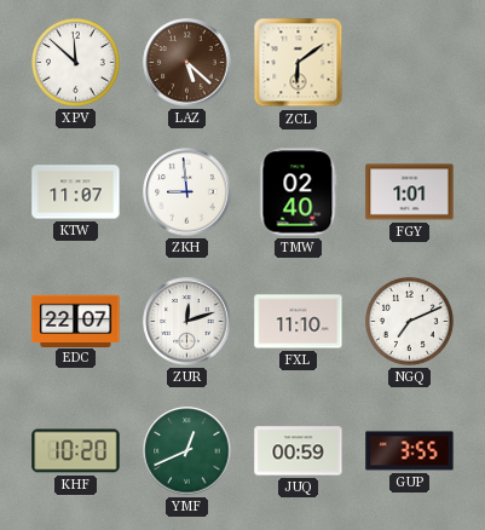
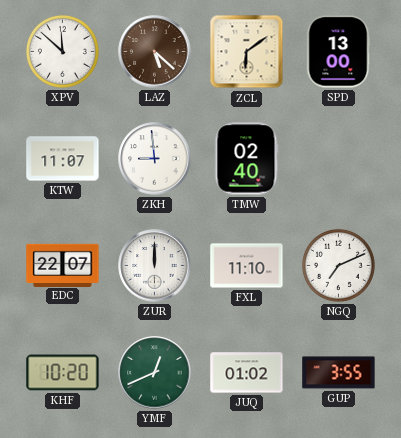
SPD: none -> 13:00 (339, 52)
FGY: 1:01 -> none (410, 192)
ZUR: 12:12 -> 12:00 (155, 266)
JUQ: 00:59 -> 01:02 (247, 373)
